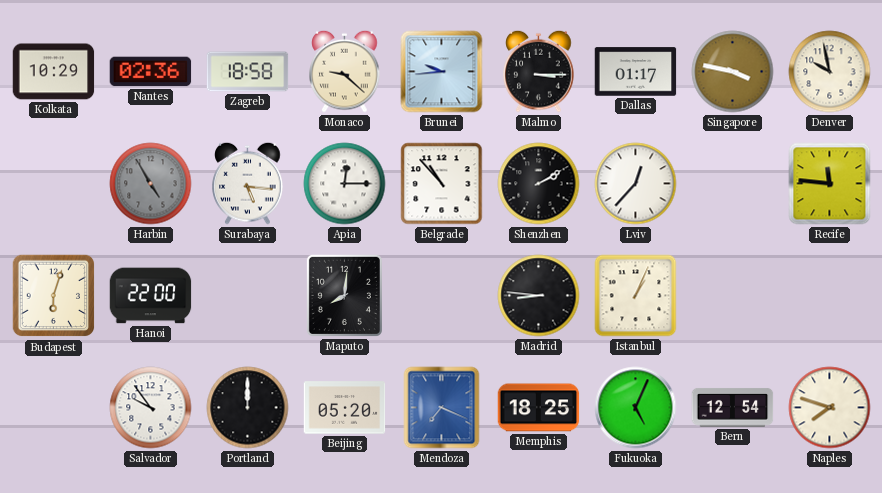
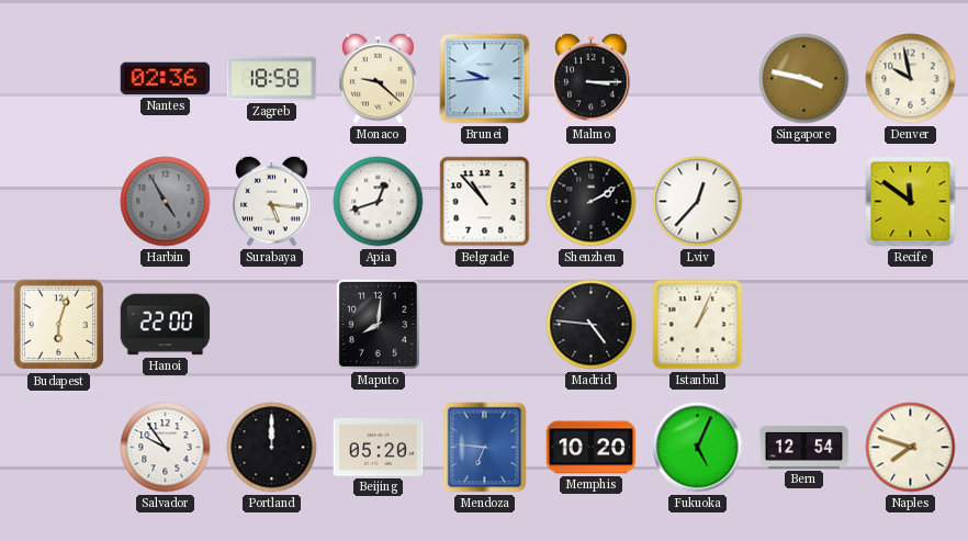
Kolkata: 10:29 -> none (54, 72)
Dallas: 01:17 -> none (636, 72)
Apia: 12:15 -> 12:42 (379, 202)
Recife: 11:46 -> 11:51 (911, 202)
Madrid: 8:46 -> 4:46 (592, 325)
Mendoza: 7:19 -> 6:46 (485, 448)
Memphis: 18:25 -> 10:20 (592, 448)
